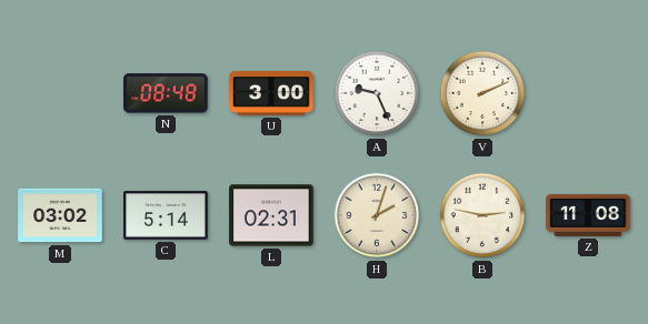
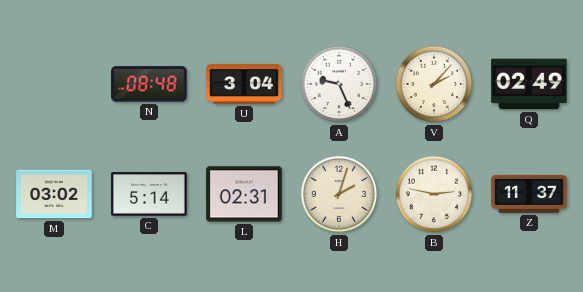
U: 3:00 -> 3:04 (244, 84)
V: 2:11 -> 2:07 (434, 84)
Q: none -> 02:49 (529, 84)
Z: 11:08 -> 11:37 (529, 194)
